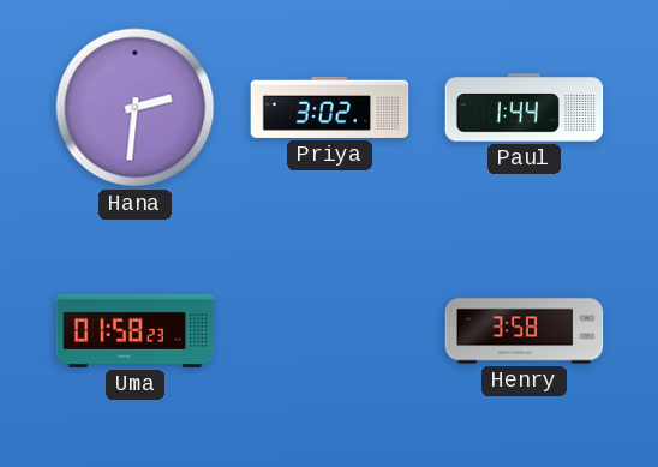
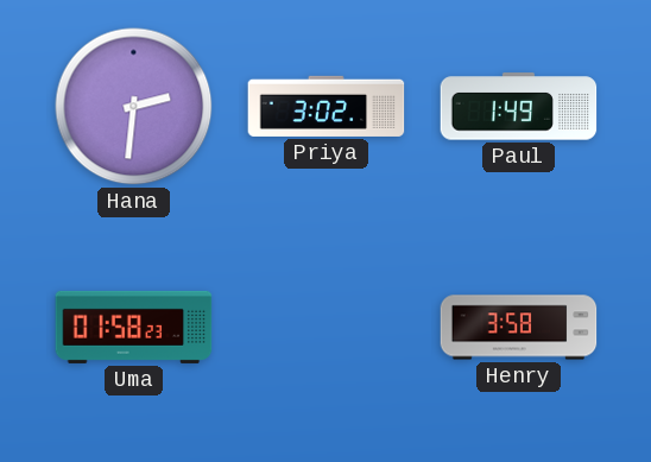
Paul: 1:44 -> 1:49 (519, 107)
